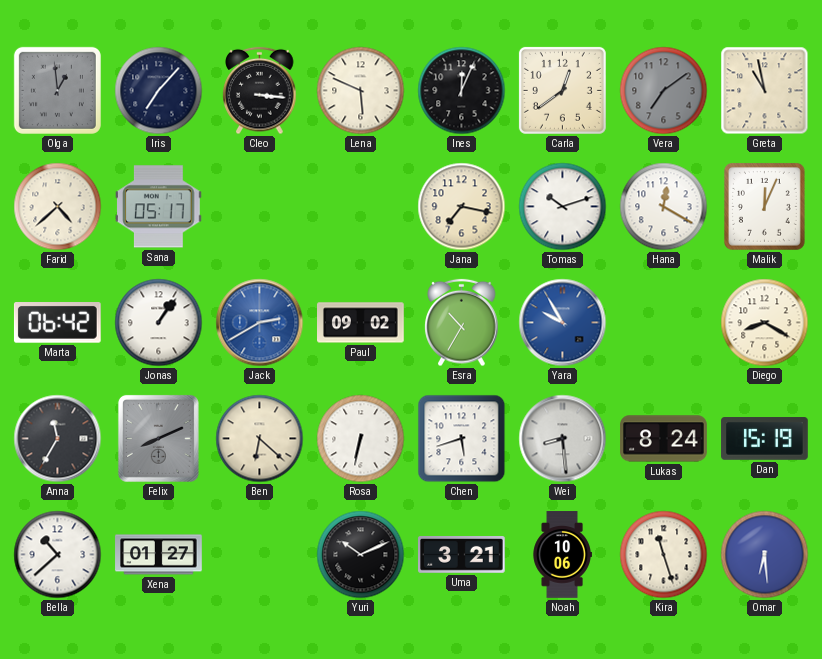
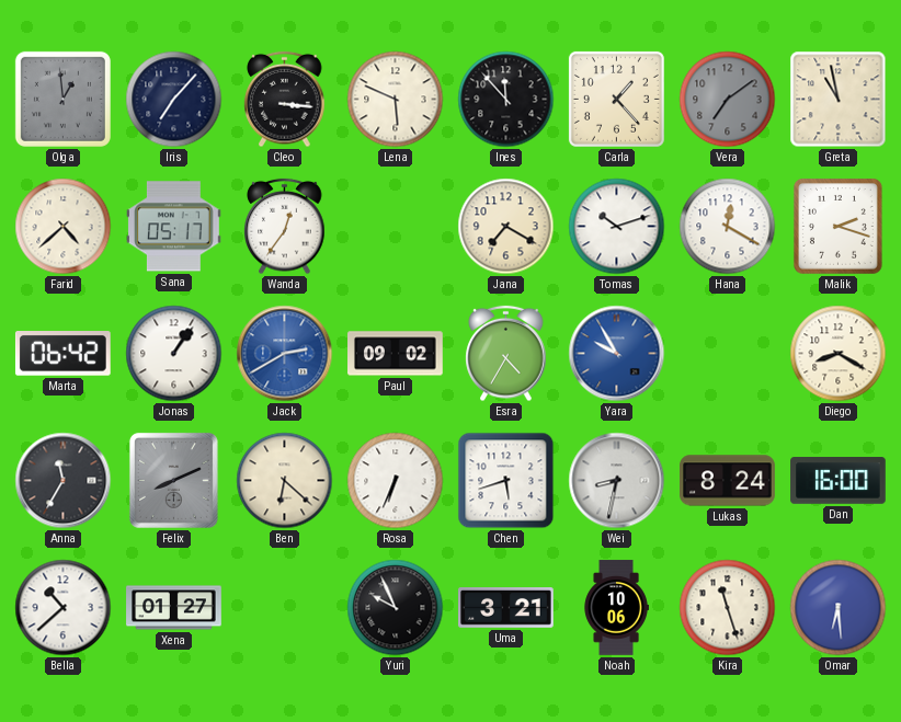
Ines: 12:04 -> 11:53 (506, 100)
Carla: 12:39 -> 1:23 (616, 99)
Wanda: none -> 12:36 (285, 227)
Jana: 7:17 -> 7:20 (506, 227)
Malik: 12:04 -> 2:18 (837, 226)
Esra: 10:35 -> 4:35 (506, 354)
Rosa: 6:32 -> 6:34 (396, 481)
Wei: 8:29 -> 8:32 (617, 481)
Dan: 15:19 -> 16:00 (839, 481)
Yuri: 10:11 -> 9:56 (396, 608)
